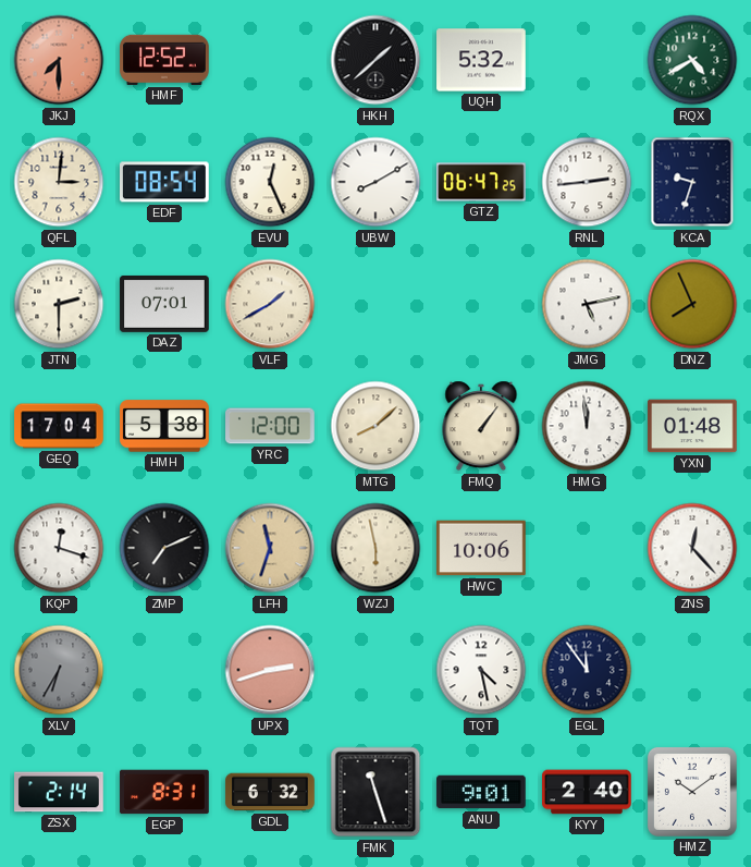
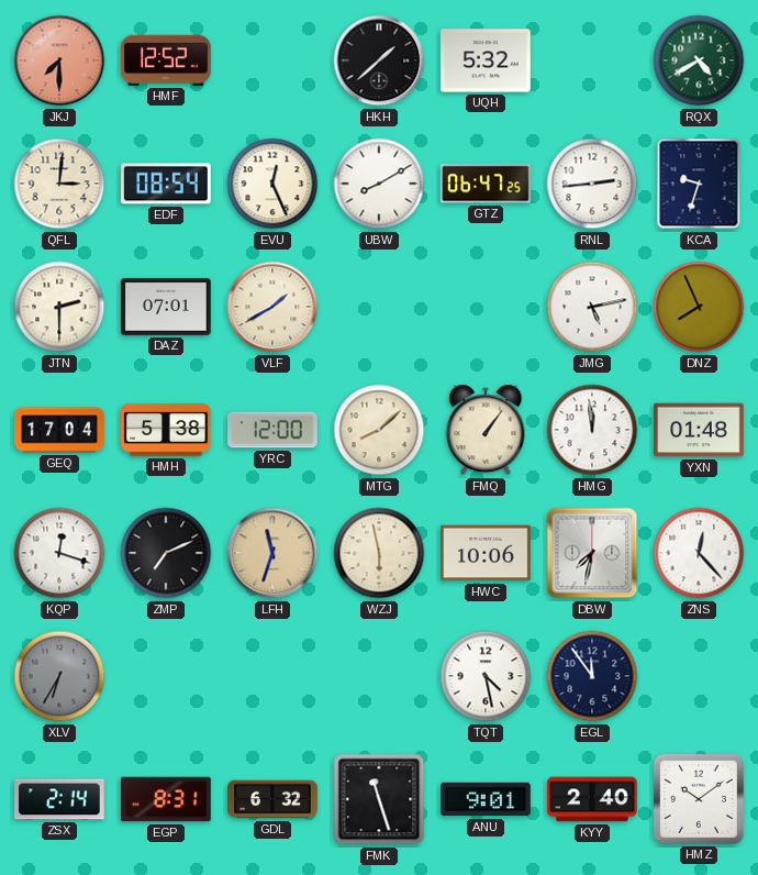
DBW: none -> 7:32 (592, 553)
UPX: 2:42 -> none (270, 670)
